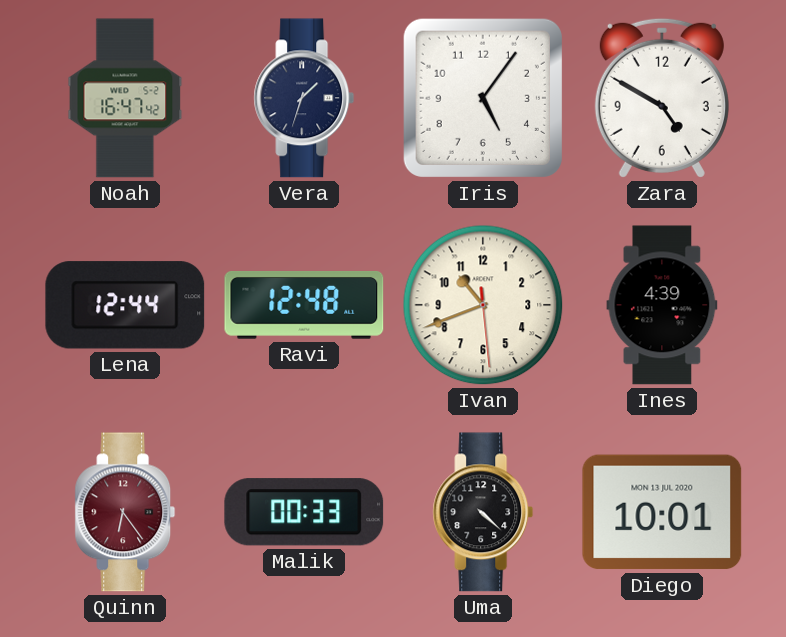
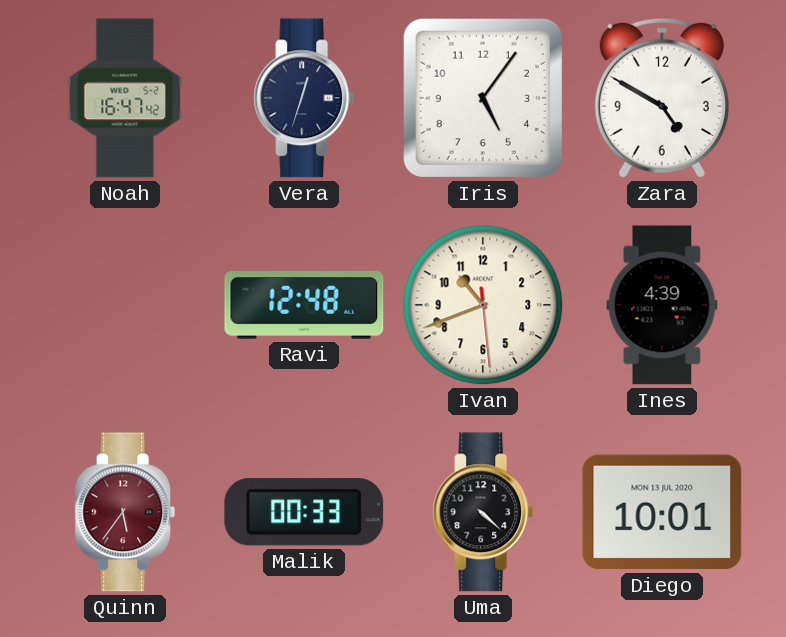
Vera: 1:33 -> 12:33 (304, 98)
Lena: 12:44 -> none (125, 305)
Quinn: 6:24 -> 5:36 (125, 512)
